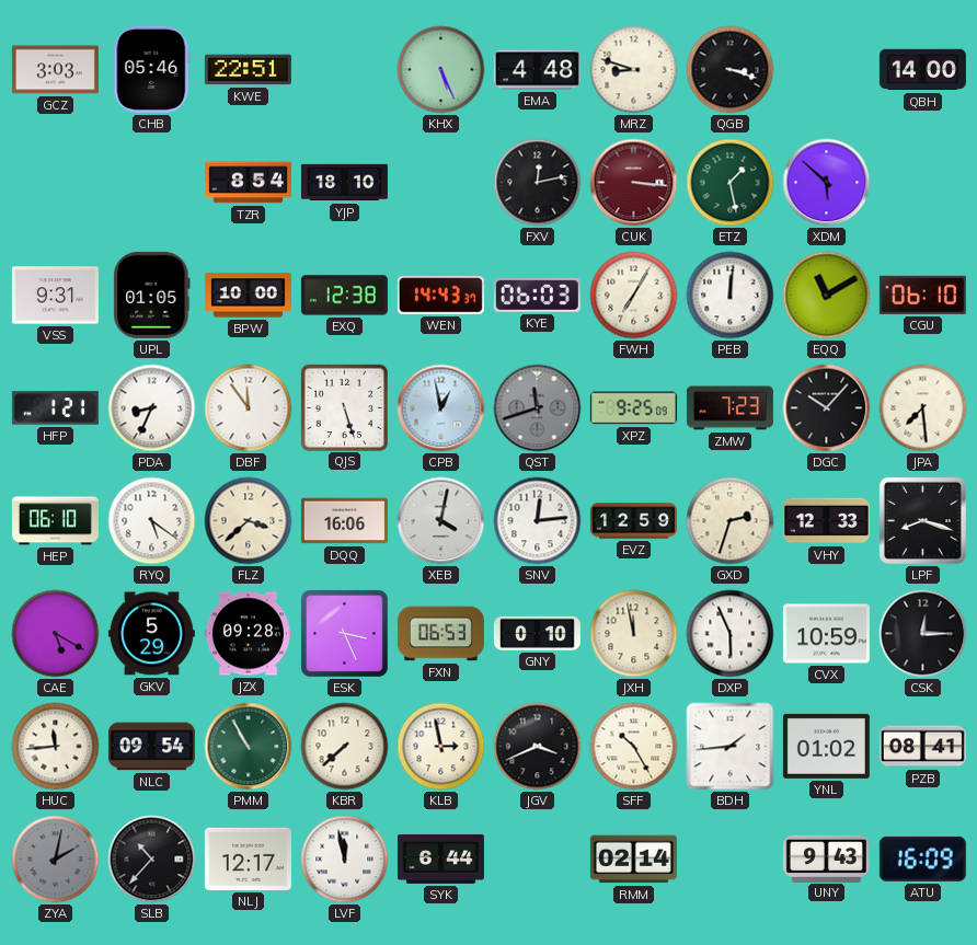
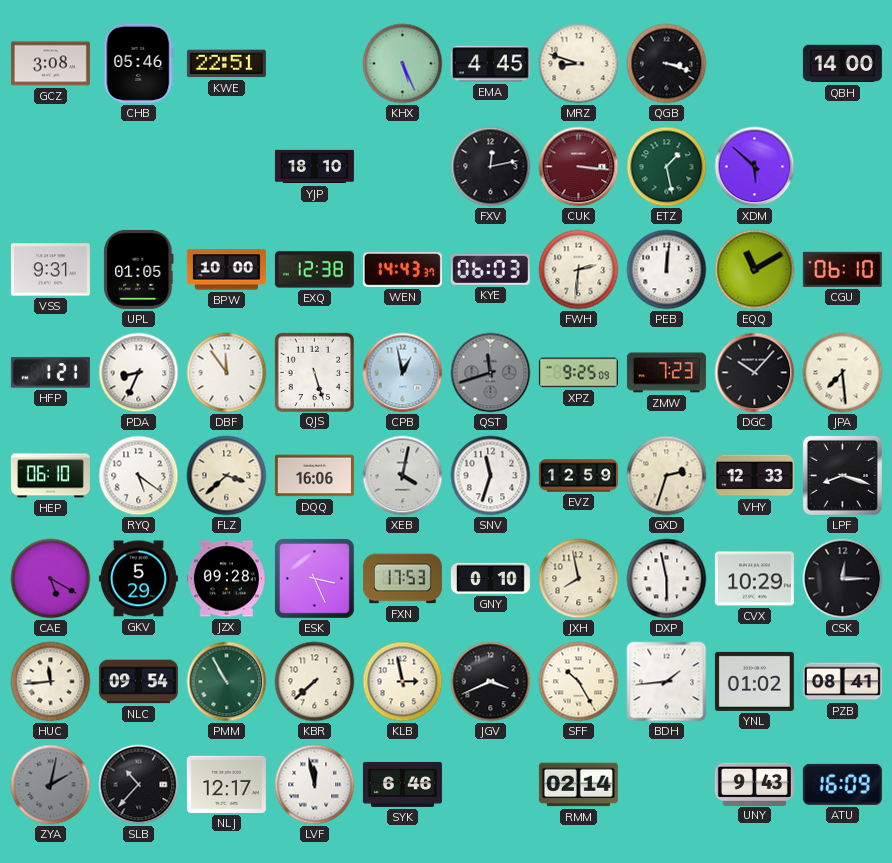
GCZ: 3:03 -> 3:08 (50, 64)
EMA: 4:48 -> 4:45 (490, 64)
TZR: 8:54 -> none (248, 183)
FWH: 7:05 -> 2:31 (579, 270)
SNV: 12:14 -> 11:33 (491, 476)
FXN: 06:53 -> 17:53 (402, 579)
JXH: 11:58 -> 7:58 (579, 579)
DXP: 5:56 -> 5:58 (667, 579)
CVX: 10:59 -> 10:29 (754, 579)
SYK: 6:44 -> 6:46 (402, 784)
